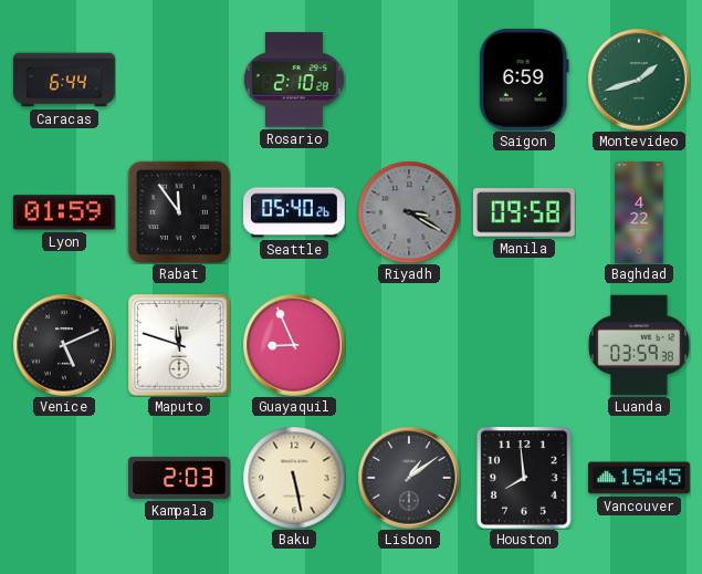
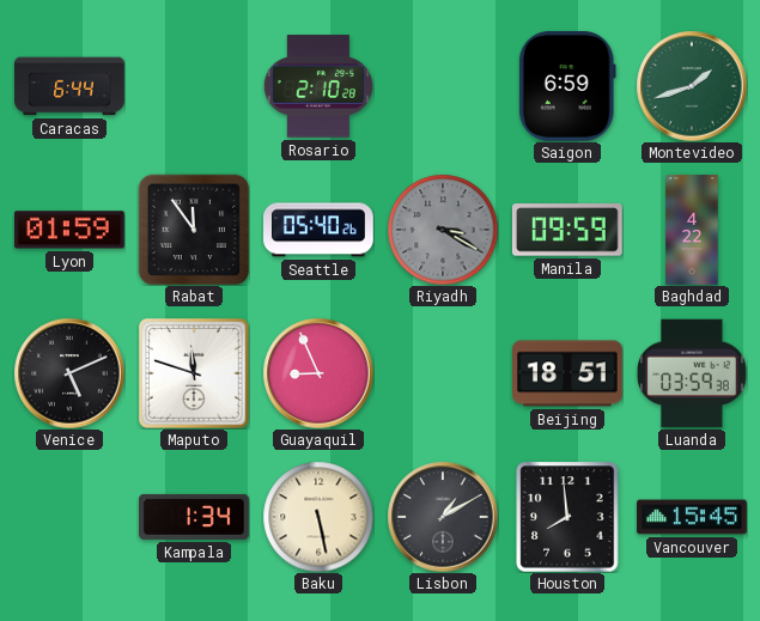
Manila: 09:58 -> 09:59 (567, 230)
Beijing: none -> 18:51 (569, 373)
Kampala: 2:03 -> 1:34 (194, 517)
Lisbon: 1:09 -> 1:10 (443, 517)
